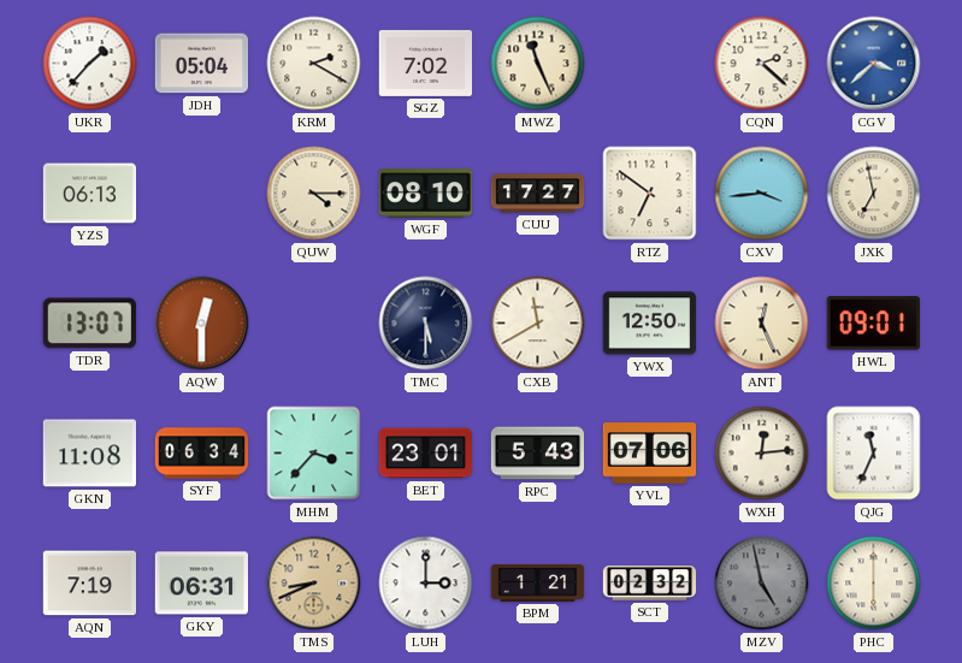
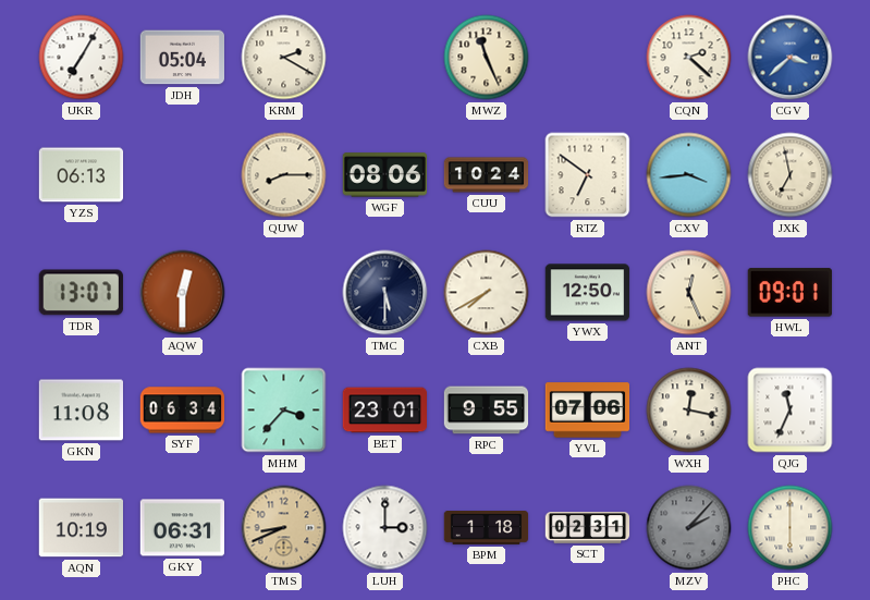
UKR: 1:37 -> 7:05 (82, 58)
SGZ: 7:02 -> none (426, 63)
QUW: 4:15 -> 8:15 (284, 175)
WGF: 08:10 -> 08:06 (384, 175)
CUU: 17:27 -> 10:24 (487, 175)
CXB: 11:40 -> 7:40 (487, 293)
RPC: 5:43 -> 9:55 (487, 411)
WXH: 12:14 -> 12:17 (689, 411)
AQN: 7:19 -> 10:19 (82, 528)
BPM: 1:21 -> 1:18 (487, 528)
SCT: 02:32 -> 02:31 (588, 528)
MZV: 4:58 -> 2:07 (689, 528)
